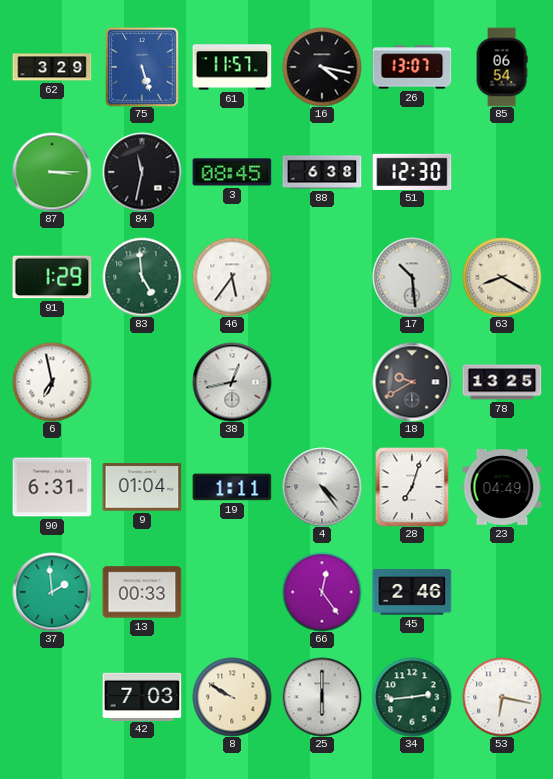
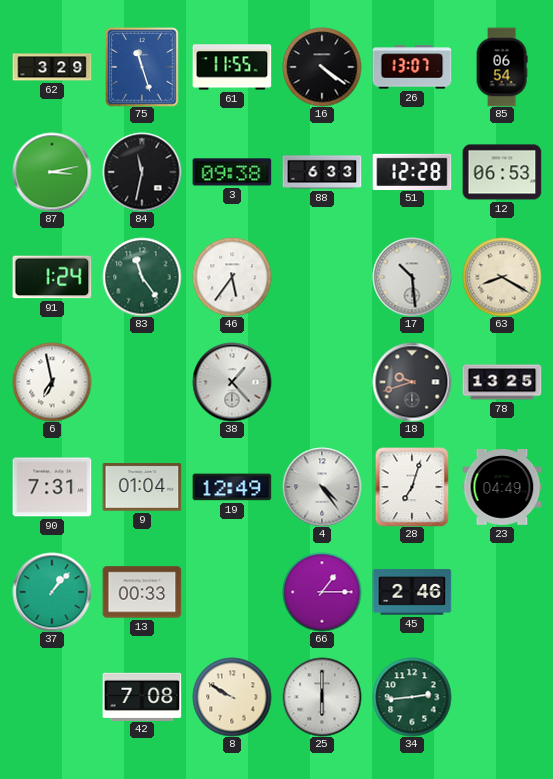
75: 5:27 -> 11:27 (142, 67)
61: 11:57 -> 11:55 (232, 67)
16: 4:17 -> 4:21 (322, 67)
87: 3:15 -> 3:13 (52, 172)
3: 08:45 -> 09:38 (232, 172)
88: 6:38 -> 6:33 (322, 172)
51: 12:30 -> 12:28 (412, 171)
12: none -> 06:53 (502, 172)
91: 1:29 -> 1:24 (52, 277)
83: 4:59 -> 11:24 (142, 277)
38: 12:43 -> 1:23 (232, 382)
18: 9:40 -> 9:42 (412, 382)
90: 6:31 -> 7:31 (52, 487)
19: 1:11 -> 12:49 (232, 487)
37: 1:59 -> 1:07 (52, 592)
66: 12:24 -> 1:15 (322, 592)
42: 7:03 -> 7:08 (142, 696)
53: 6:17 -> none (502, 697)
